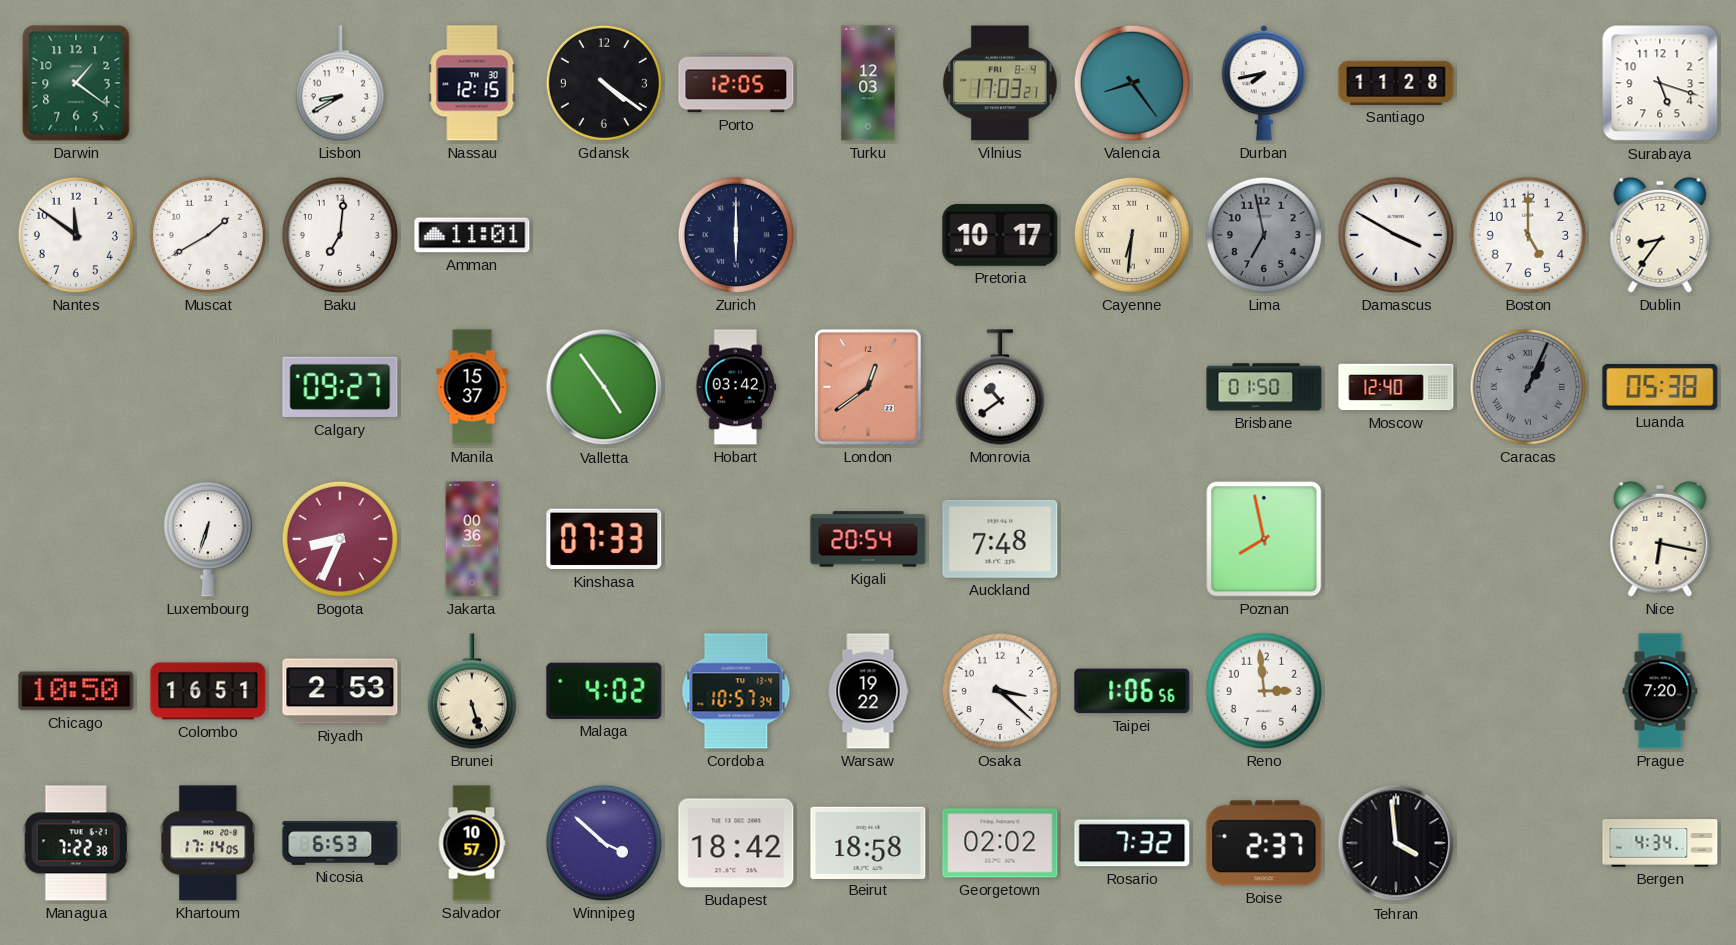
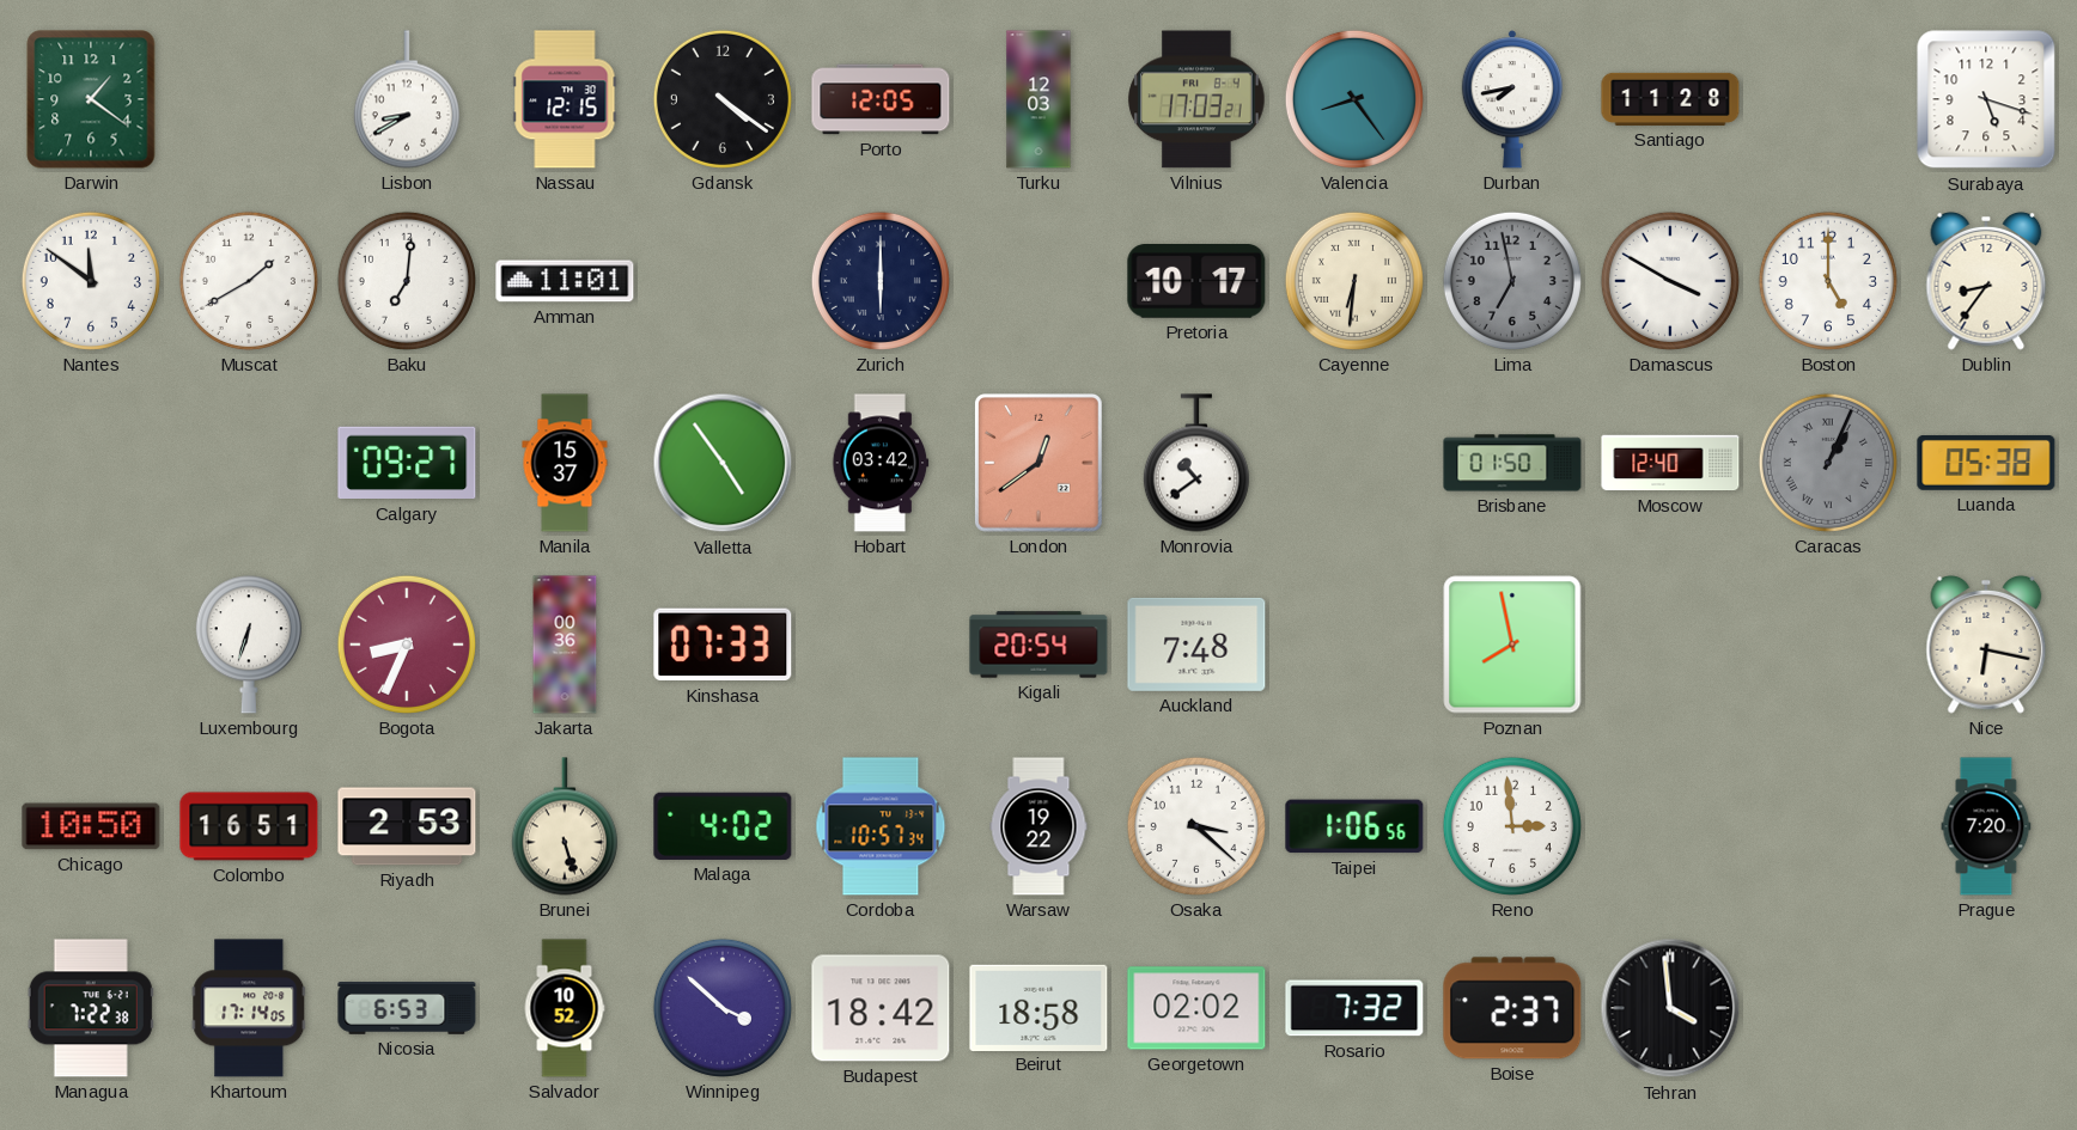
Salvador: 10:57 -> 10:52 (565, 1008)
Bergen: 4:34 -> none (1660, 843)
